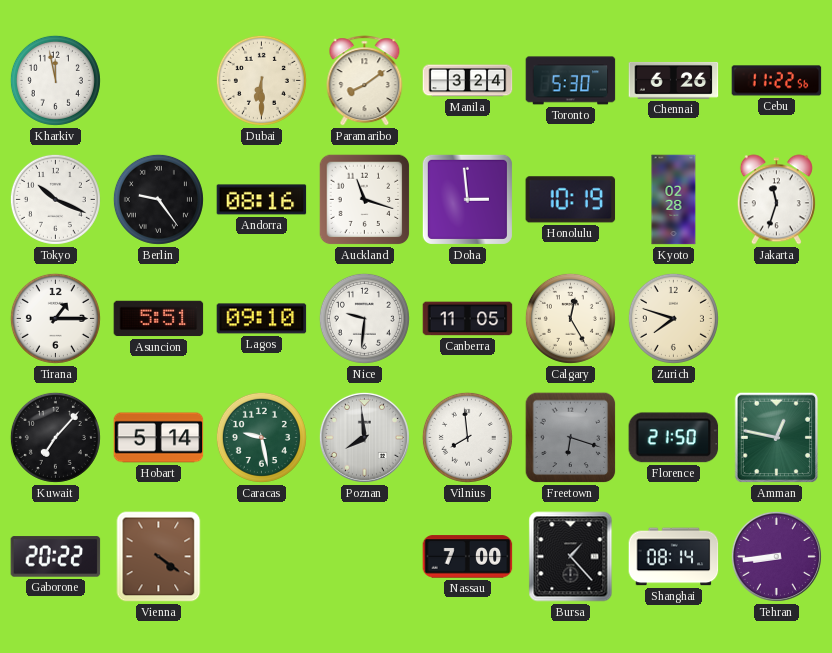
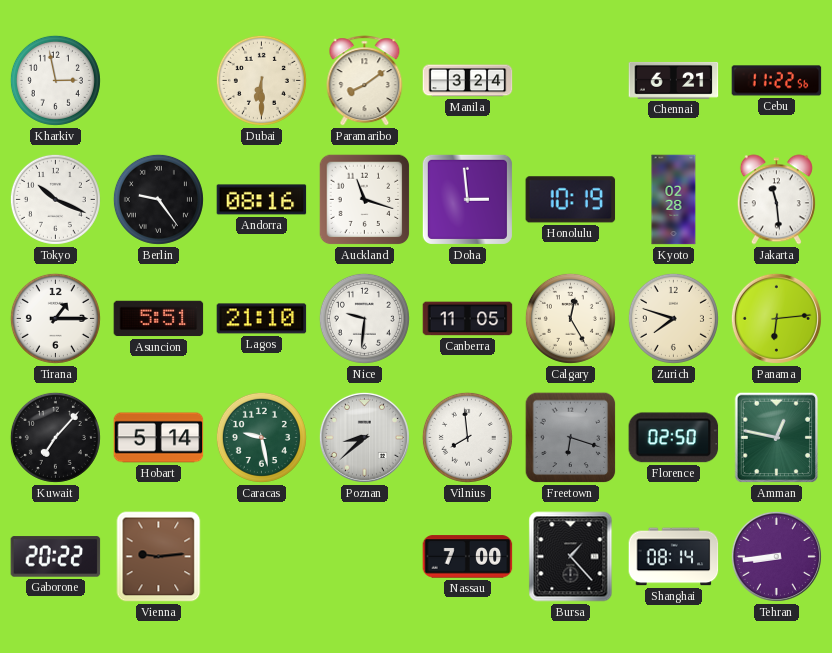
Kharkiv: 11:58 -> 2:58 (55, 80)
Toronto: 5:30 -> none (571, 81)
Chennai: 6:26 -> 6:21 (674, 80)
Jakarta: 11:33 -> 11:29 (776, 200)
Lagos: 09:10 -> 21:10 (262, 319)
Panama: none -> 6:14 (776, 318)
Poznan: 7:59 -> 8:38 (364, 437)
Florence: 21:50 -> 02:50 (674, 438)
Vienna: 4:21 -> 9:14 (159, 557)
